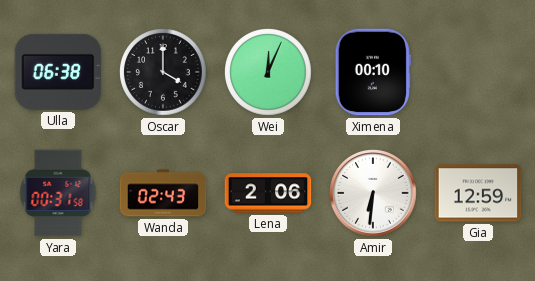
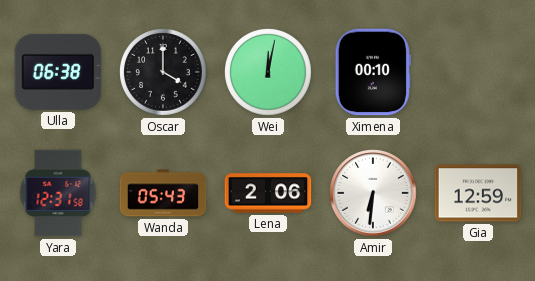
Wei: 12:04 -> 12:02 (268, 72)
Yara: 00:31 -> 12:31 (58, 193)
Wanda: 02:43 -> 05:43 (163, 193)
